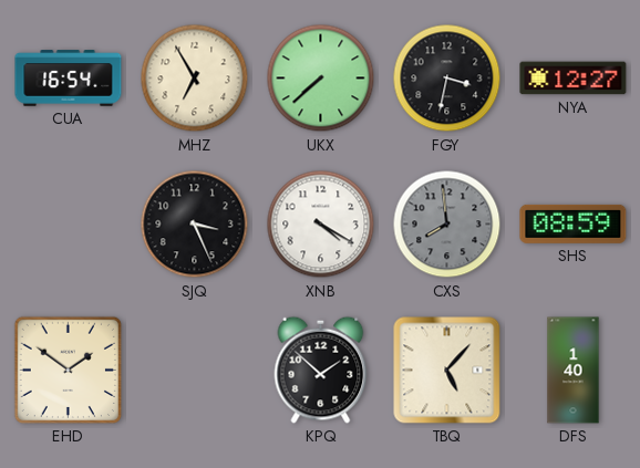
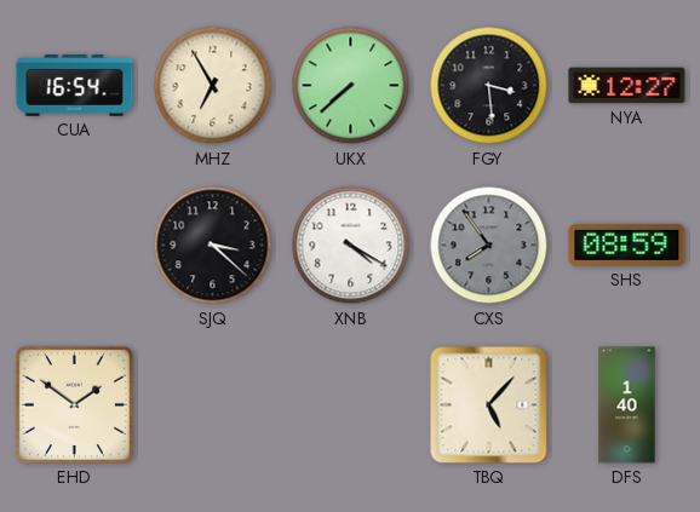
FGY: 3:32 -> 3:29 (489, 86)
SJQ: 3:26 -> 3:22 (213, 246)
CXS: 7:59 -> 7:54 (489, 246)
KPQ: 1:52 -> none (321, 370)
